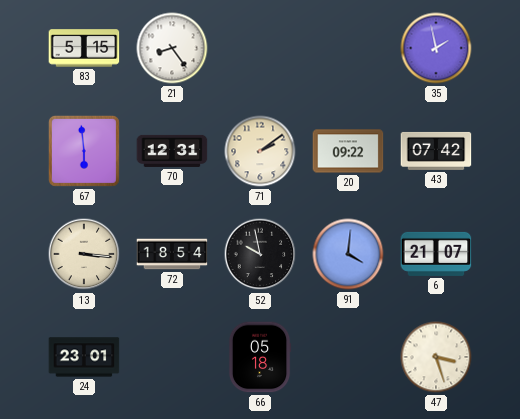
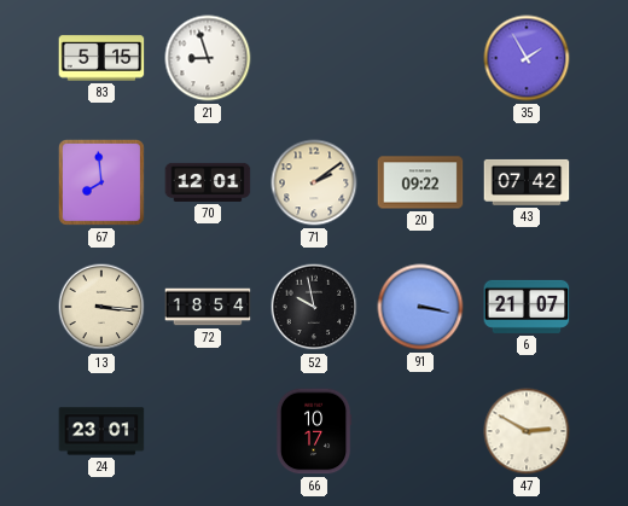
21: 8:24 -> 8:57 (208, 58)
35: 1:58 -> 1:55 (527, 58)
67: 5:59 -> 7:59 (101, 182)
70: 12:31 -> 12:01 (208, 182)
91: 4:01 -> 3:17 (420, 307)
66: 05:18 -> 10:17 (314, 431)
47: 3:27 -> 2:50 (527, 431)
